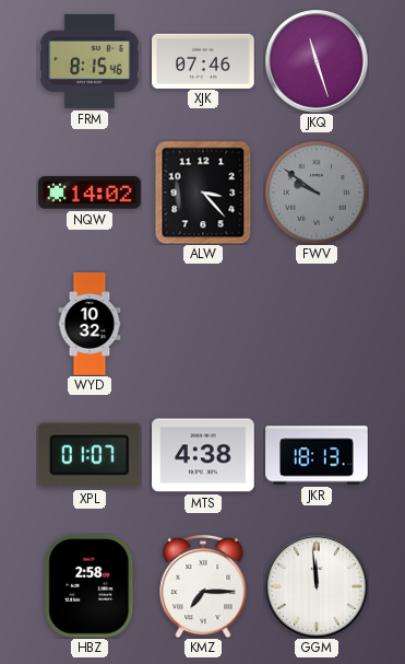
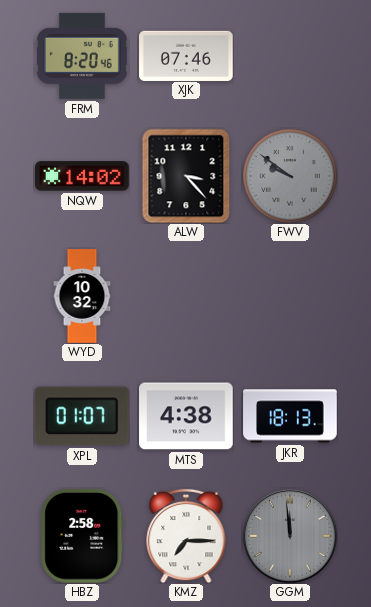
FRM: 8:15 -> 8:20 (82, 56)
JKQ: 11:27 -> none (317, 61)
GGM dial: white -> grey (290, 536)
